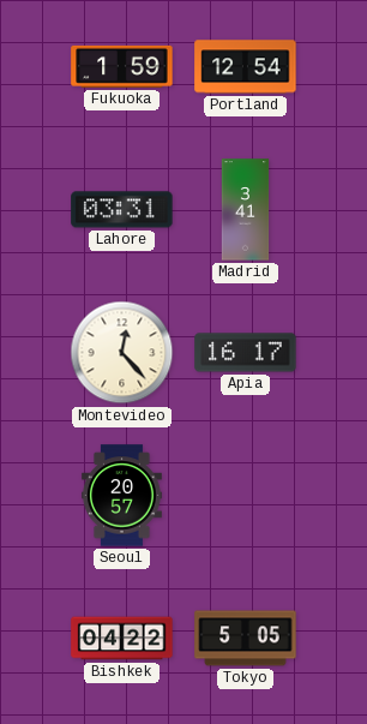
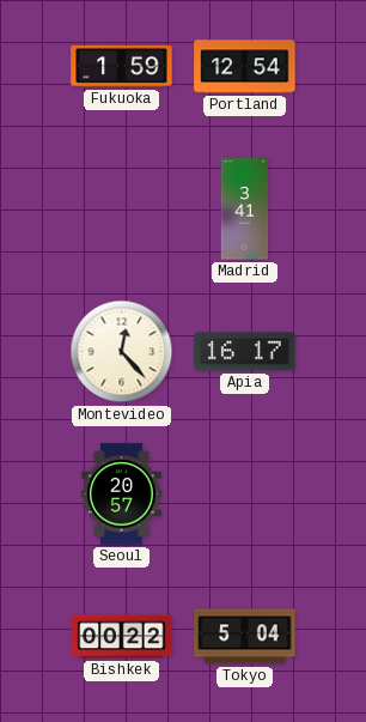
Lahore: 03:31 -> none (122, 210)
Bishkek: 04:22 -> 00:22 (122, 637)
Tokyo: 5:05 -> 5:04 (245, 637)
